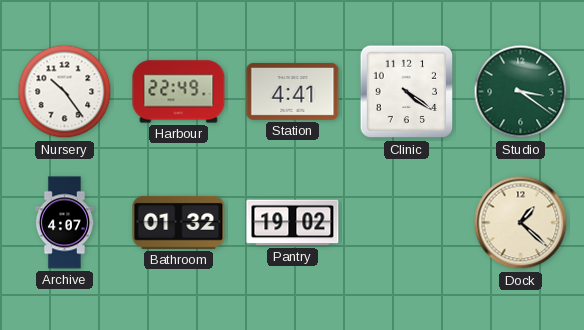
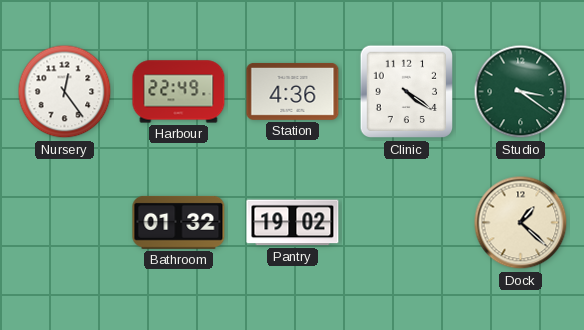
Nursery: 10:24 -> 12:24 (65, 92)
Station: 4:41 -> 4:36 (293, 91)
Archive: 4:07 -> none (64, 223)
